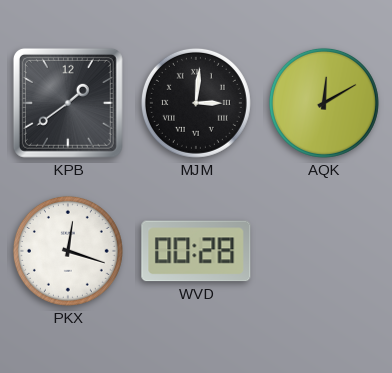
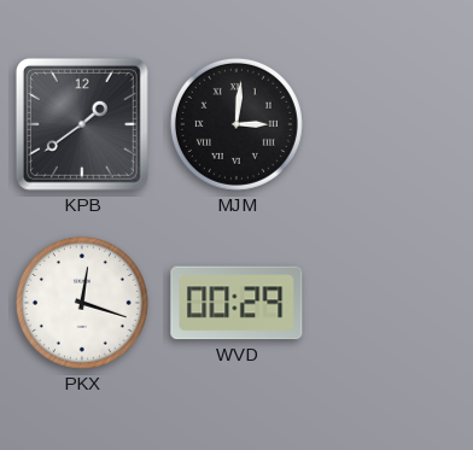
AQK: 12:10 -> none (324, 103)
WVD: 00:28 -> 00:29 (237, 303)
